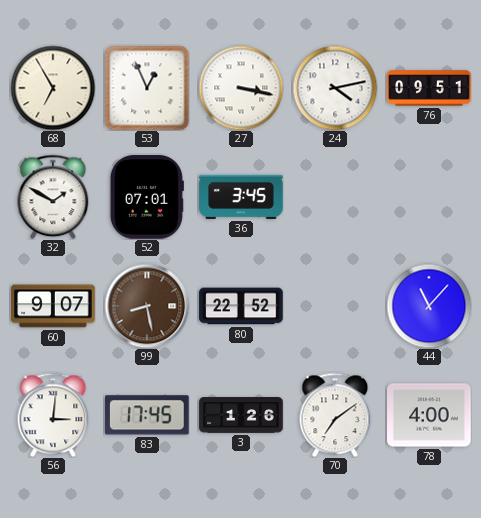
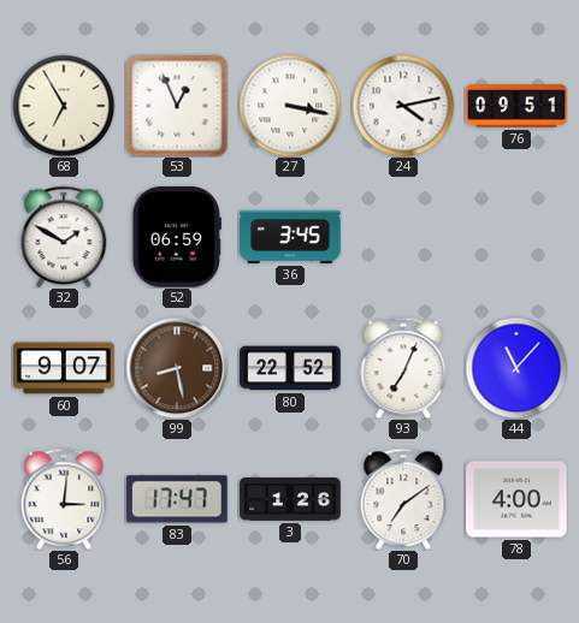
52: 07:01 -> 06:59 (177, 237)
93: none -> 7:04 (403, 368)
83: 17:45 -> 17:47 (178, 499)
